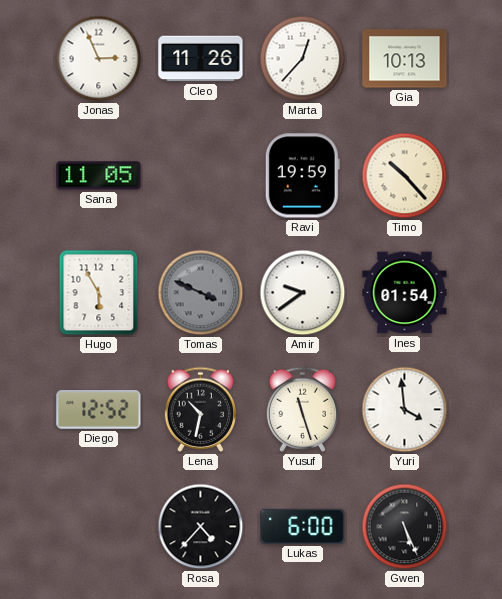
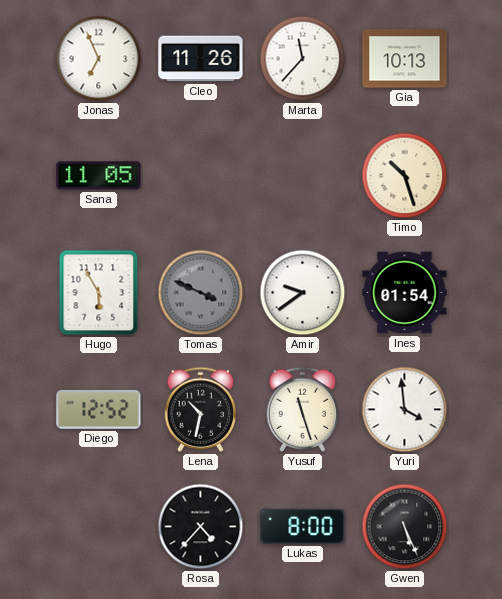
Jonas: 2:56 -> 6:56 (99, 59)
Marta: 12:37 -> 11:37 (303, 59)
Ravi: 19:59 -> none (302, 176)
Timo: 10:23 -> 10:27 (405, 176)
Lukas: 6:00 -> 8:00 (303, 526)
